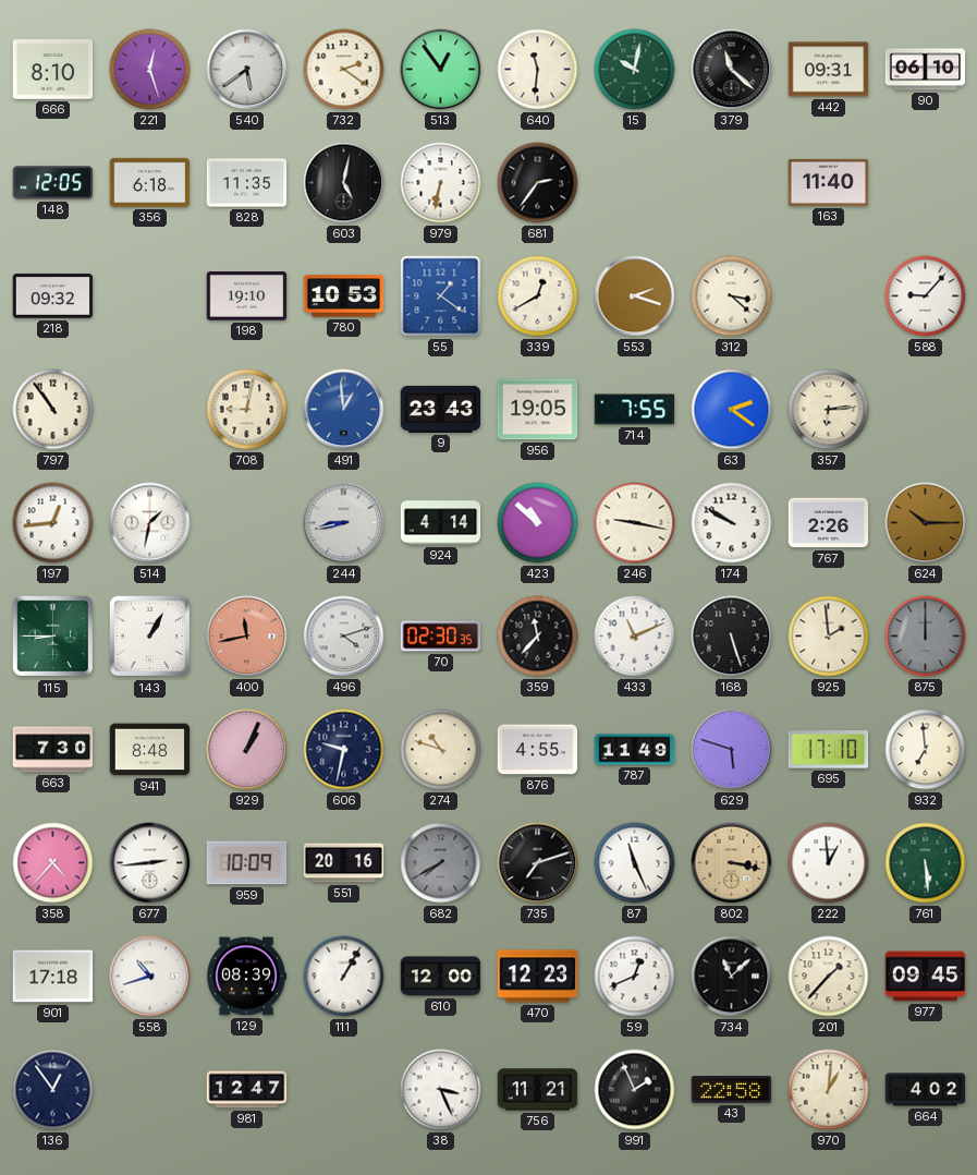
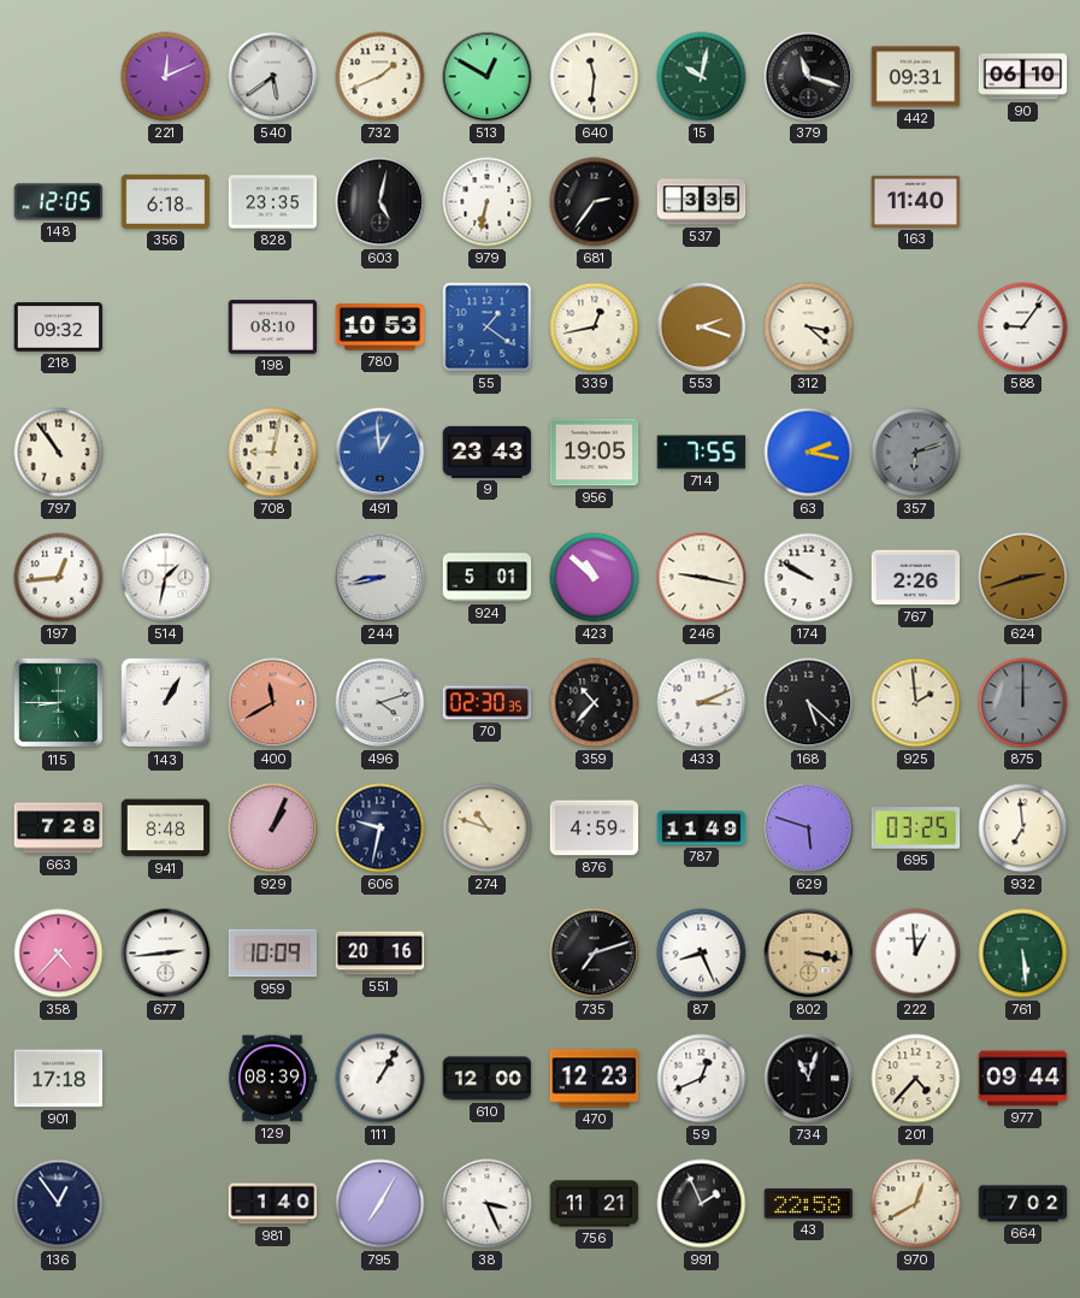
666: 8:10 -> none (53, 70)
221: 12:27 -> 12:11 (166, 77)
732: 2:21 -> 1:41 (380, 77)
513: 12:54 -> 12:50 (488, 77)
379: 11:22 -> 11:18 (809, 77)
828: 11:35 -> 23:35 (273, 202)
537: none -> 3:35 (702, 202)
198: 19:10 -> 08:10 (273, 328)
339: 12:40 -> 12:43 (595, 328)
588: 9:07 -> 9:06 (1023, 328)
63: 2:21 -> 2:17 (809, 453)
357: 6:14 -> 6:12 (916, 453)
357 dial: cream -> grey (916, 453)
924: 4:14 -> 5:01 (488, 578)
624: 10:15 -> 2:42 (1023, 578)
400: 11:43 -> 11:40 (273, 703)
359: 11:37 -> 10:37 (595, 703)
433: 11:11 -> 3:11 (702, 703)
168: 5:27 -> 5:22 (809, 703)
663: 7:30 -> 7:28 (59, 828)
876: 4:55 -> 4:59 (595, 828)
695: 17:10 -> 03:25 (916, 828)
682: 7:40 -> none (441, 863)
87: 11:26 -> 8:26 (702, 954)
558: 10:42 -> none (150, 977)
734: 11:08 -> 11:03 (809, 1079)
201: 1:37 -> 4:37 (916, 1079)
977: 09:45 -> 09:44 (1023, 1079)
981: 12:47 -> 1:40 (273, 1204)
795: none -> 7:05 (380, 1204)
970: 1:01 -> 12:40 (916, 1204)
664: 4:02 -> 7:02 (1023, 1204)
